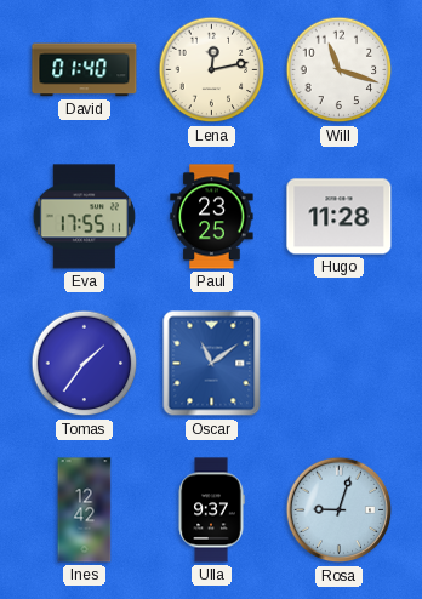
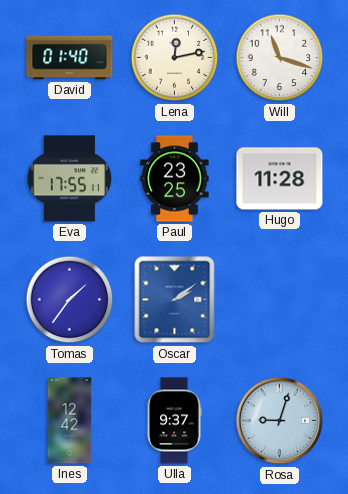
Oscar: 11:09 -> 2:09 (175, 300)
